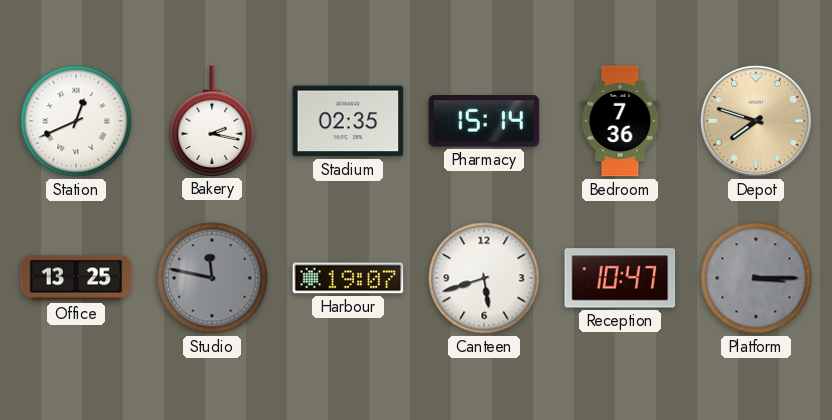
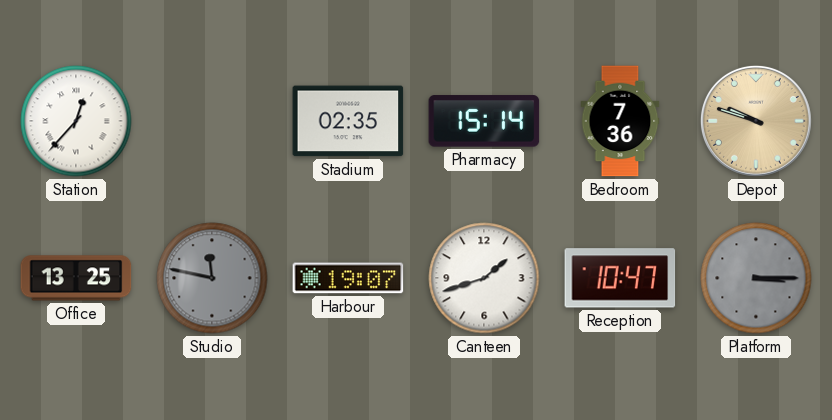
Station: 12:41 -> 12:37 (76, 121)
Bakery: 2:17 -> none (212, 121)
Depot: 7:48 -> 9:48 (756, 121)
Canteen: 5:42 -> 1:42 (484, 278)
